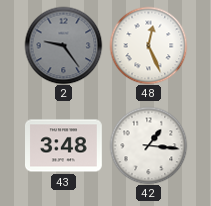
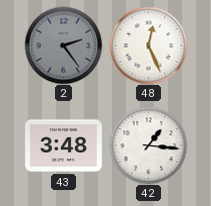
2: 9:24 -> 2:24 (63, 45)
